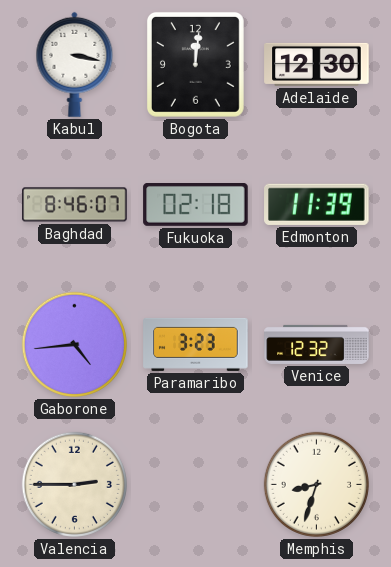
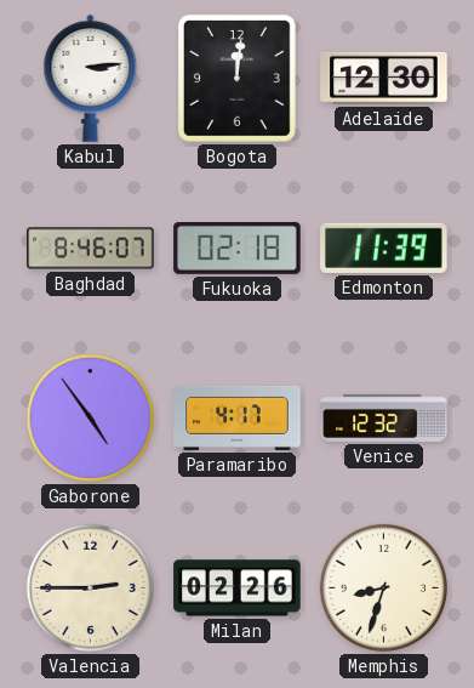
Kabul: 3:17 -> 3:14 (91, 78)
Gaborone: 4:44 -> 4:54 (90, 417)
Paramaribo: 3:23 -> 4:17 (238, 417)
Milan: none -> 02:26 (238, 589)
